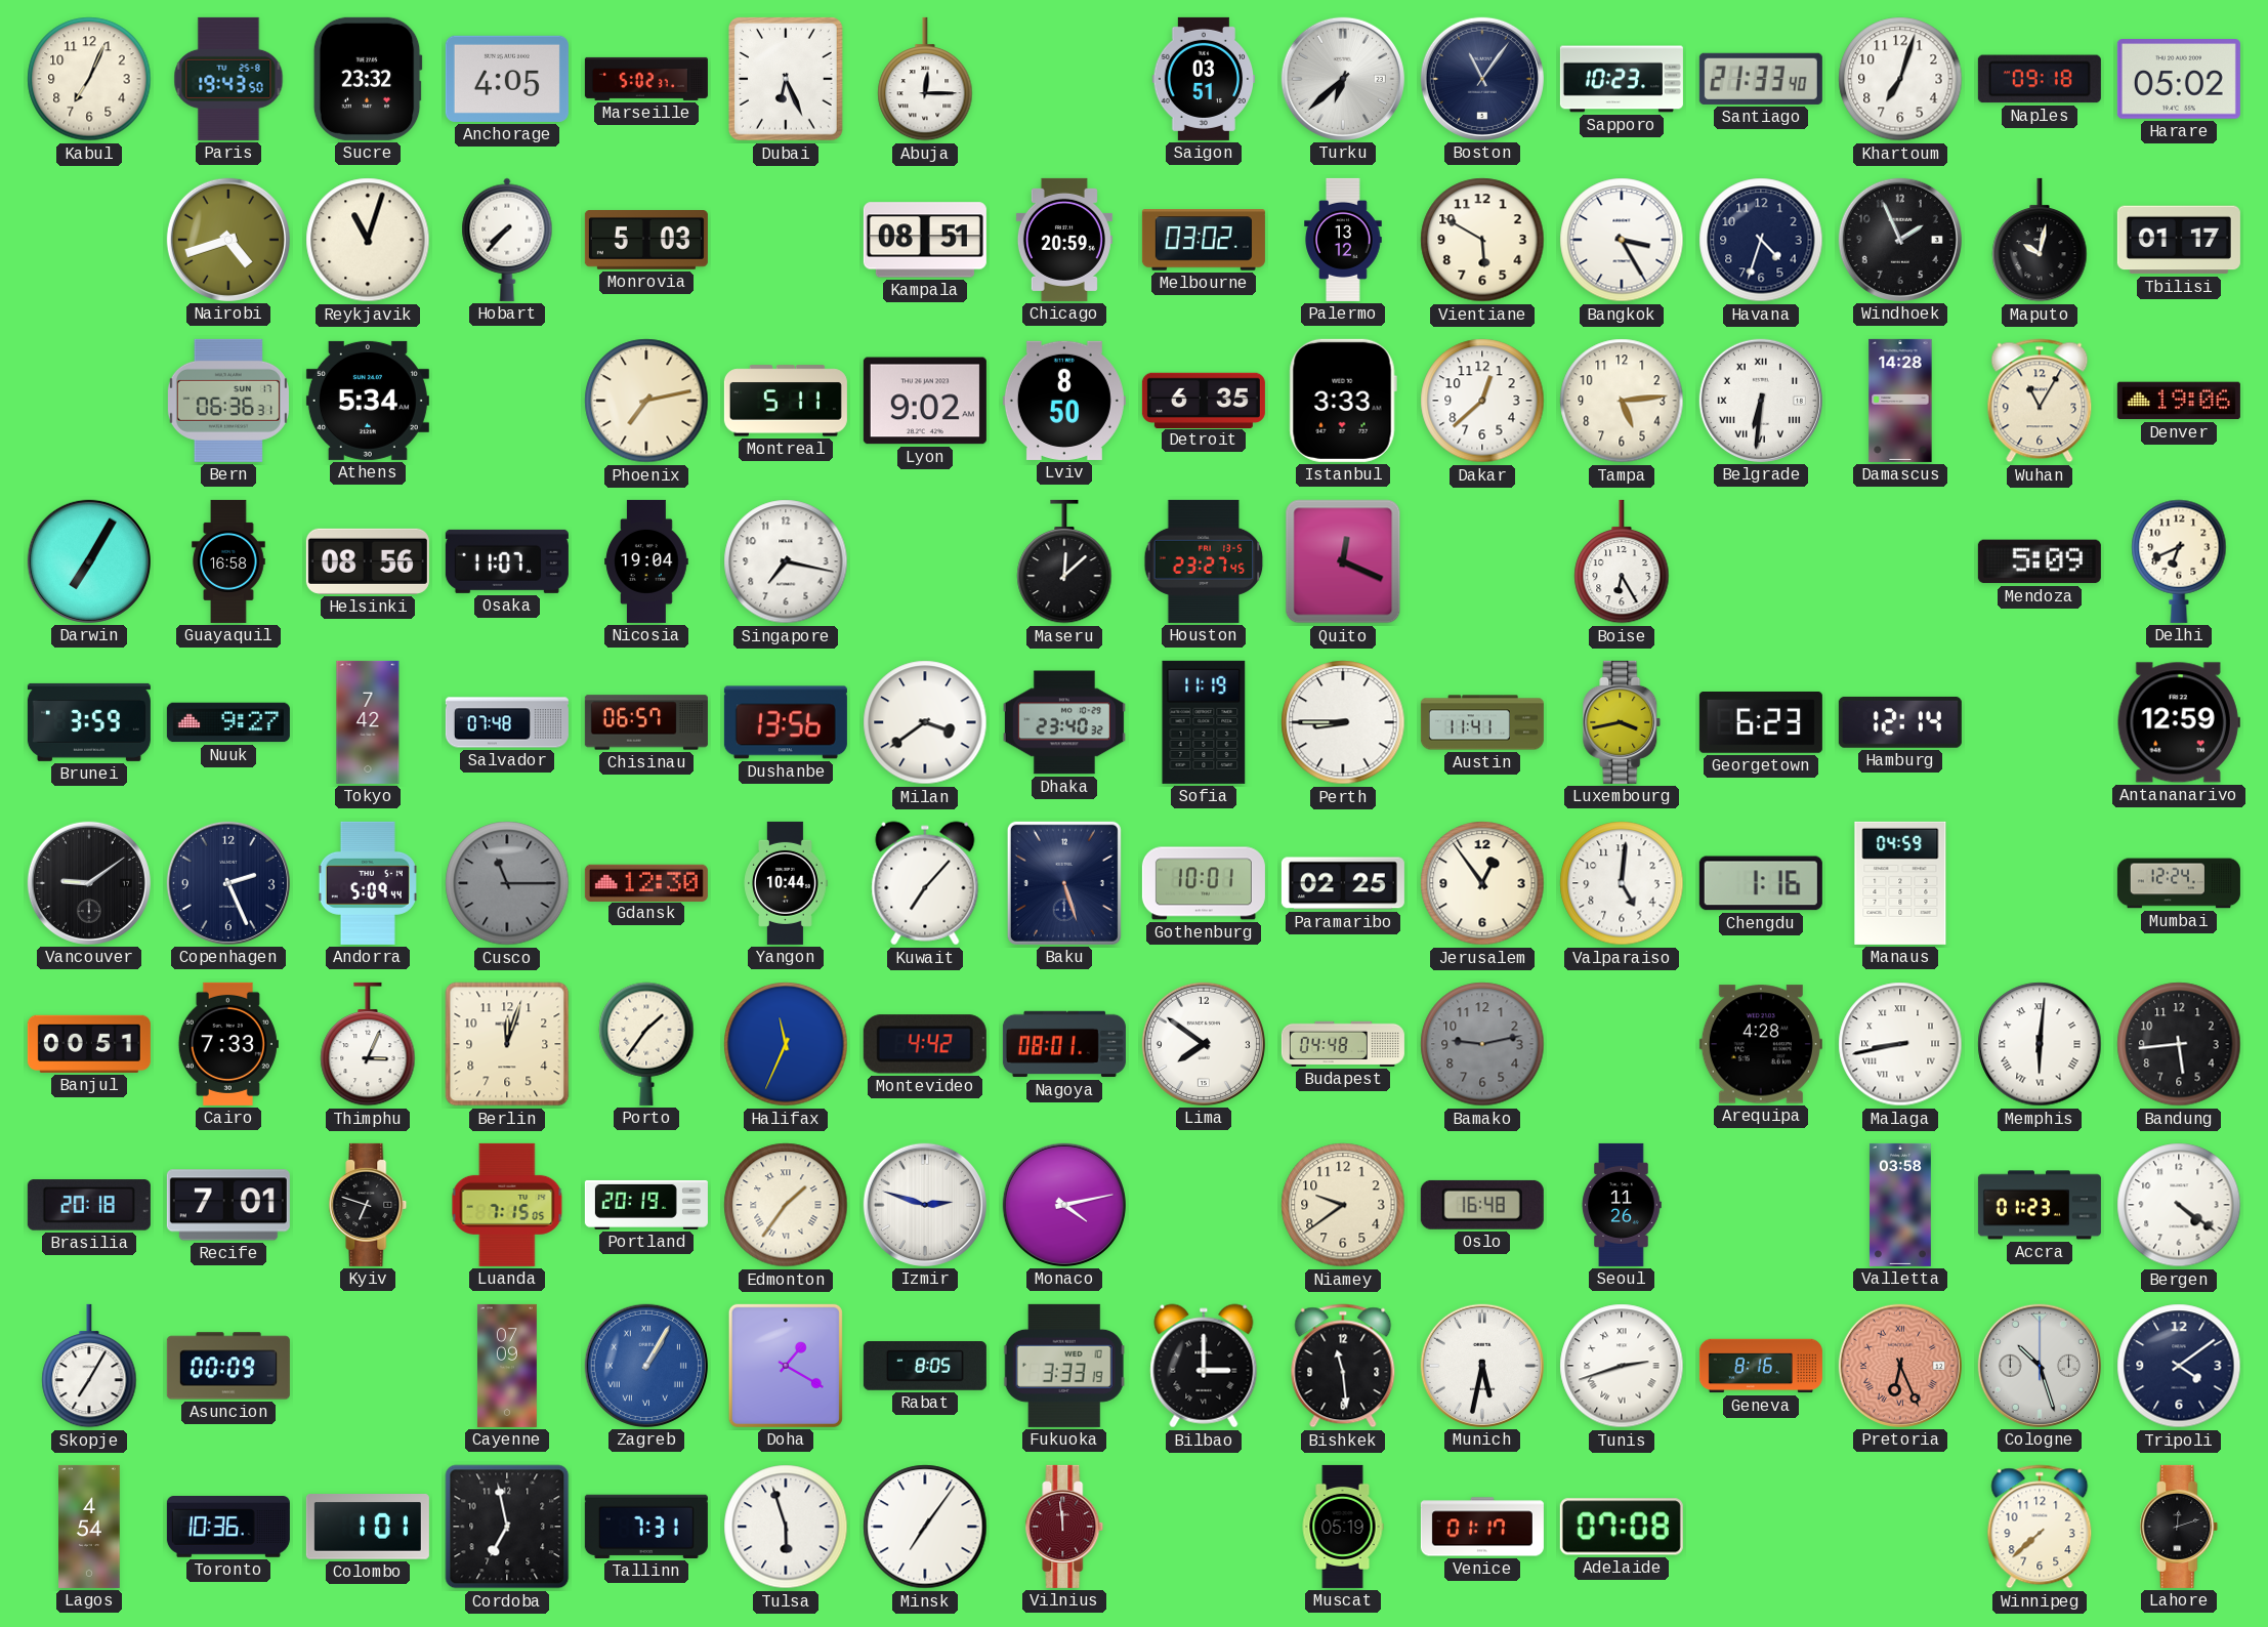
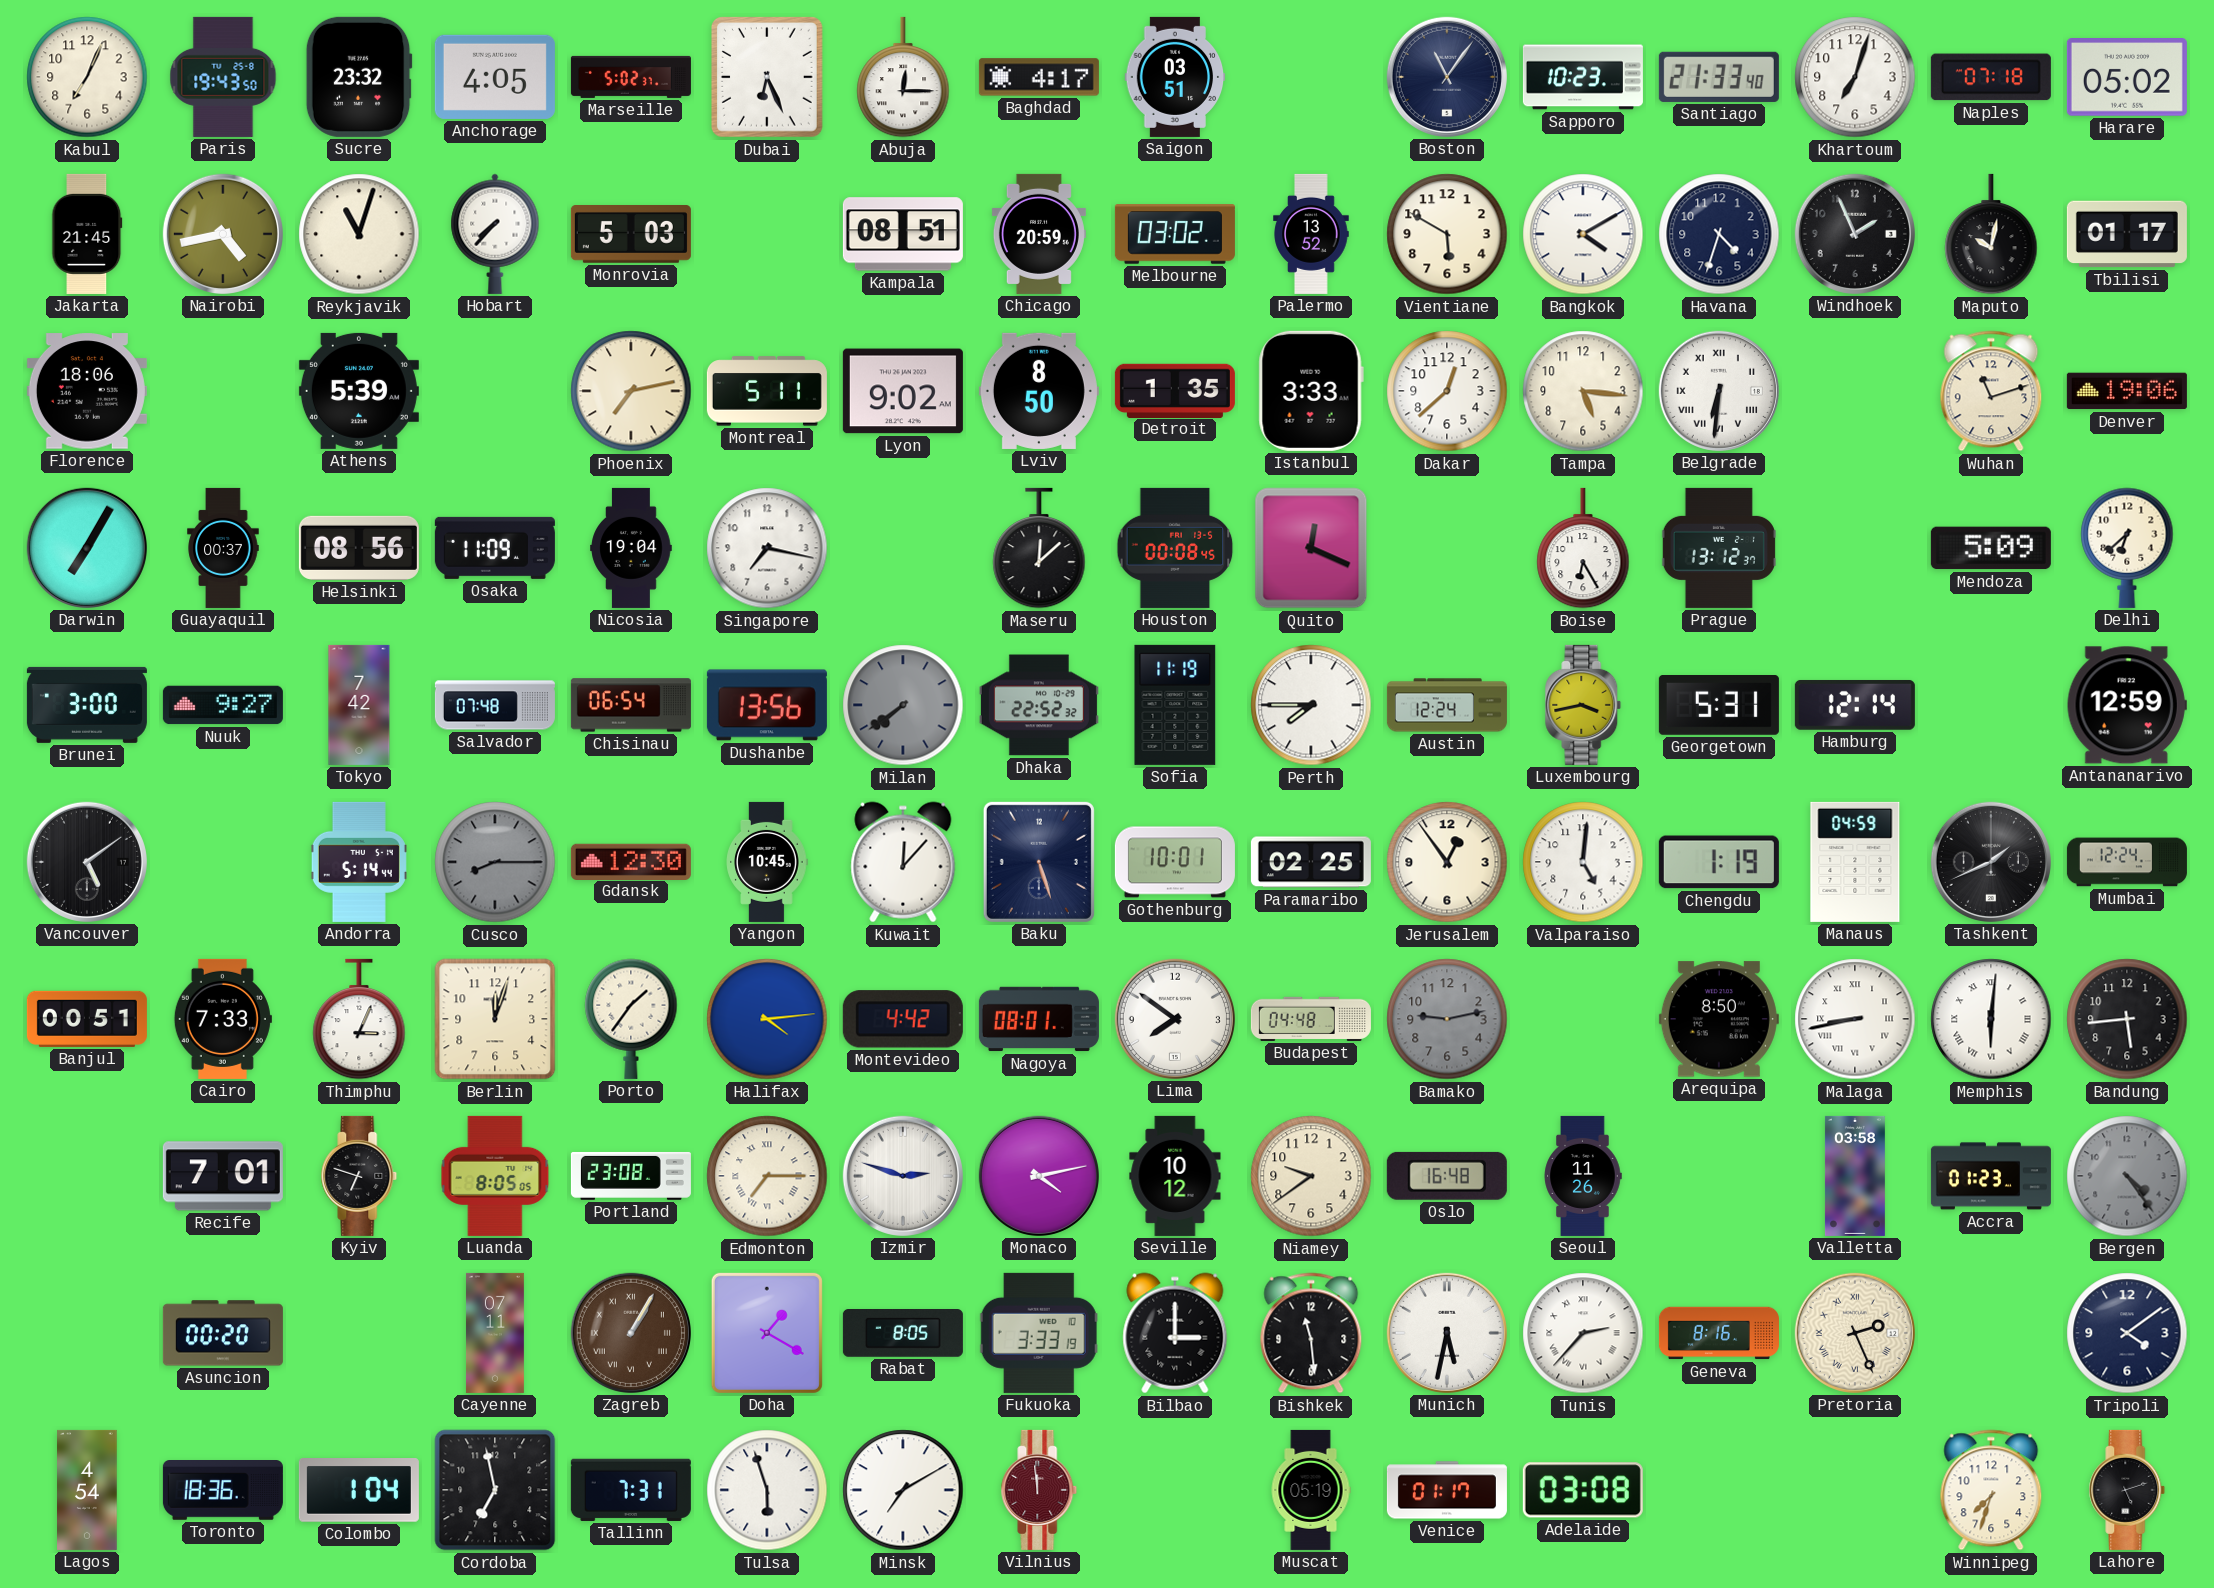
Baghdad: none -> 4:17 (1039, 77)
Turku: 6:38 -> none (1343, 79)
Naples: 09:18 -> 07:18 (1991, 77)
Jakarta: none -> 21:45 (87, 234)
Nairobi: 4:42 -> 4:43 (223, 234)
Palermo: 13:12 -> 13:52 (1311, 234)
Bangkok: 3:25 -> 4:10 (1583, 234)
Florence: none -> 18:06 (87, 391)
Bern: 06:36 -> none (228, 401)
Athens: 5:34 -> 5:39 (359, 391)
Detroit: 6:35 -> 1:35 (1175, 390)
Tampa: 5:14 -> 5:16 (1583, 391)
Damascus: 14:28 -> none (1900, 401)
Wuhan: 11:05 -> 11:12 (1991, 391)
Guayaquil: 16:58 -> 00:37 (223, 548)
Osaka: 11:07 -> 11:09 (495, 548)
Houston: 23:27 -> 00:08 (1175, 548)
Prague: none -> 13:12 (1719, 548)
Delhi: 6:41 -> 6:38 (2127, 548)
Brunei: 3:59 -> 3:00 (87, 705)
Chisinau: 06:57 -> 06:54 (631, 705)
Milan: 3:39 -> 7:39 (903, 705)
Milan dial: white -> grey (903, 705)
Dhaka: 23:40 -> 22:52 (1039, 705)
Perth: 8:45 -> 7:45 (1311, 705)
Austin: 11:41 -> 12:24 (1447, 705)
Georgetown: 6:23 -> 5:31 (1719, 706)
Vancouver: 9:09 -> 5:09 (87, 862)
Copenhagen: 2:26 -> none (228, 883)
Andorra: 5:09 -> 5:14 (359, 862)
Cusco: 11:15 -> 8:15 (495, 862)
Yangon: 10:44 -> 10:45 (767, 862)
Kuwait: 7:07 -> 12:07 (903, 862)
Chengdu: 1:16 -> 1:19 (1719, 862)
Tashkent: none -> 1:41 (1991, 862)
Halifax: 11:34 -> 4:14 (767, 1019)
Arequipa: 4:28 -> 8:50 (1719, 1019)
Brasilia: 20:18 -> none (89, 1205)
Luanda: 7:15 -> 8:05 (495, 1176)
Portland: 20:19 -> 23:08 (631, 1176)
Edmonton: 1:36 -> 7:15 (767, 1176)
Seville: none -> 10:12 (1175, 1176)
Bergen: 4:21 -> 4:24 (2127, 1176)
Bergen dial: white -> grey (2127, 1176)
Skopje: 7:05 -> none (89, 1366)
Asuncion: 00:09 -> 00:20 (223, 1333)
Cayenne: 07:09 -> 07:11 (495, 1333)
Zagreb dial: blue -> brown (631, 1333)
Tunis: 2:42 -> 2:37 (1583, 1333)
Pretoria: 6:26 -> 2:26 (1855, 1333)
Pretoria dial: salmon -> cream (1855, 1333)
Cologne: 10:27 -> none (2040, 1366)
Toronto: 10:36 -> 18:36 (223, 1491)
Colombo: 1:01 -> 1:04 (359, 1491)
Minsk: 7:06 -> 7:10 (903, 1490)
Adelaide: 07:08 -> 03:08 (1583, 1490)
Winnipeg: 7:38 -> 7:33 (1991, 1490)
Lahore: 12:12 -> 5:12 (2127, 1490)
